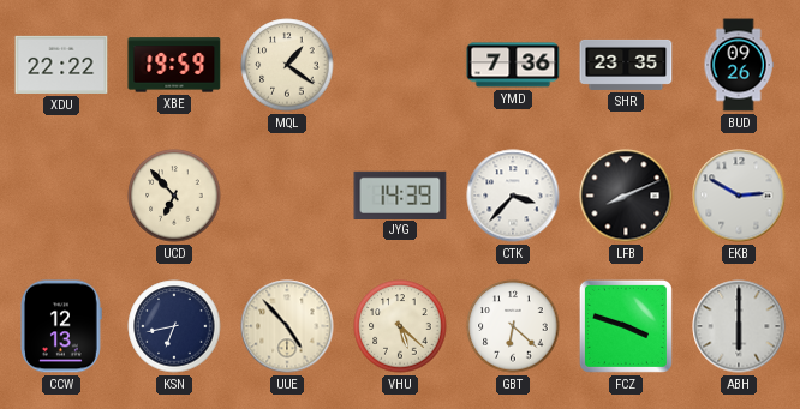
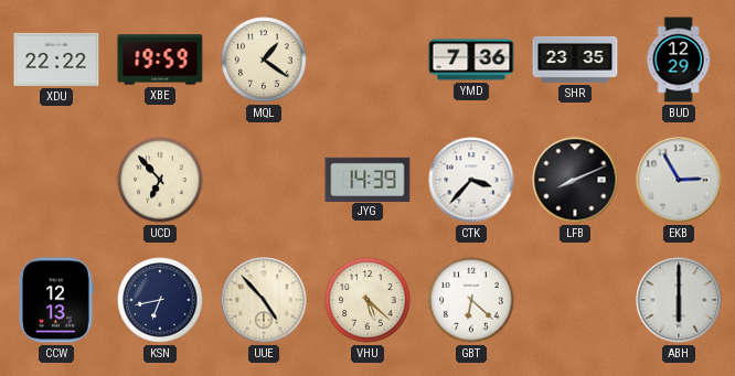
BUD: 09:26 -> 12:29 (679, 60)
EKB: 2:50 -> 2:55 (679, 180)
FCZ: 3:48 -> none (626, 326)
